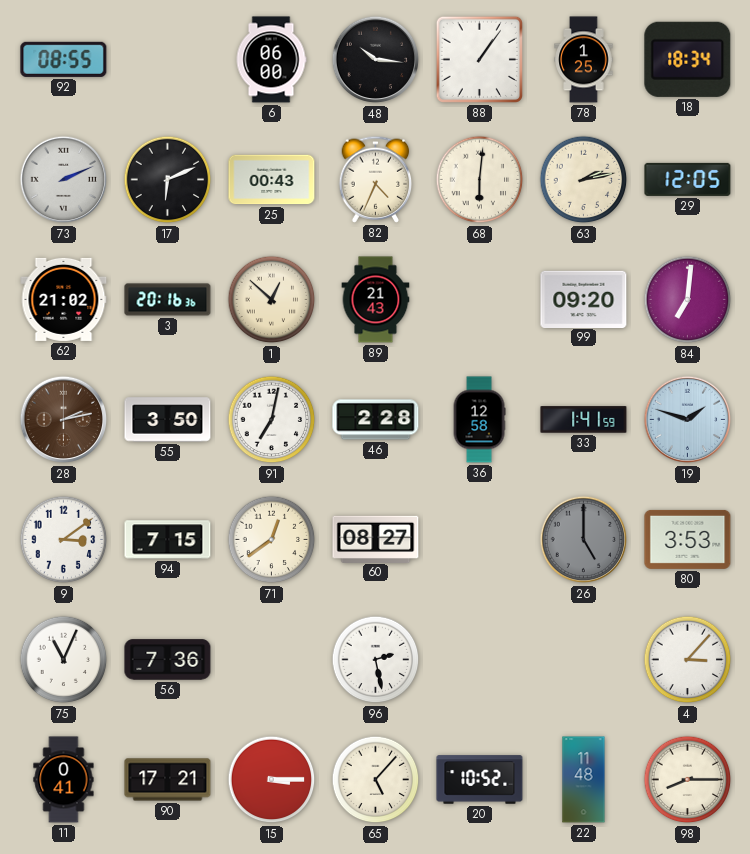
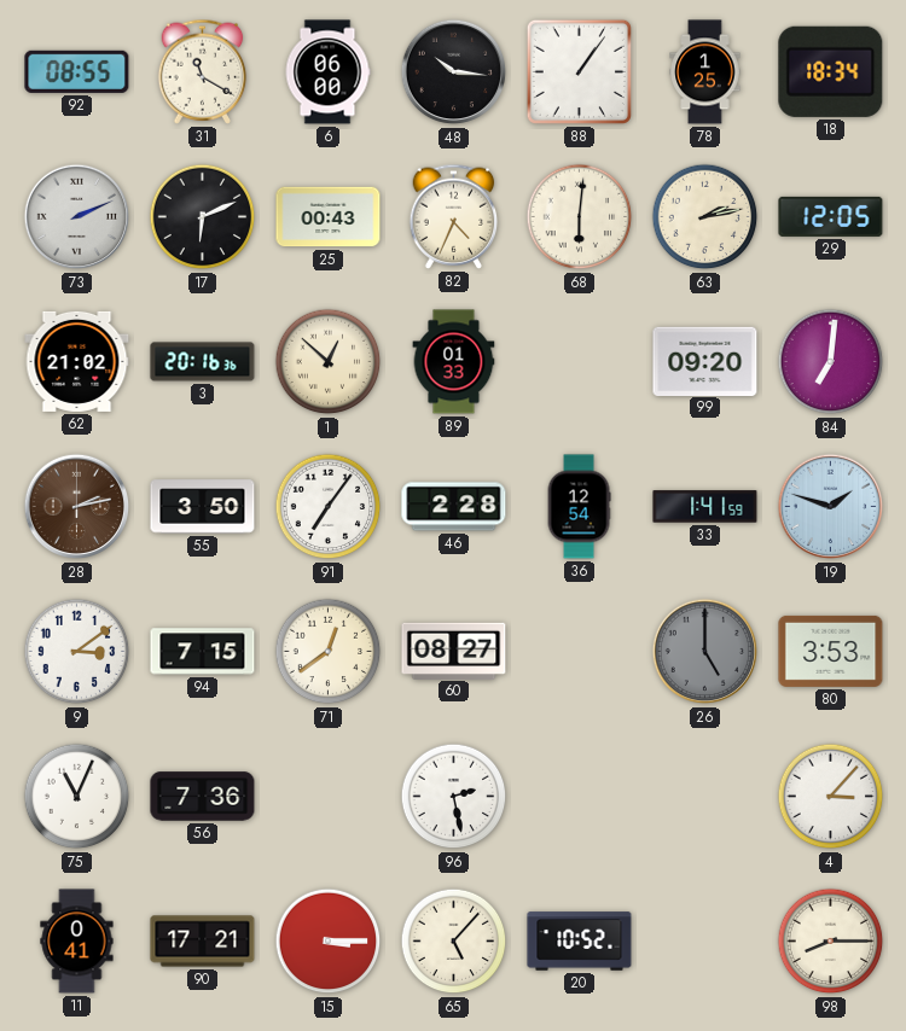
31: none -> 11:20 (203, 71)
89: 21:43 -> 01:33 (454, 362)
91: 7:02 -> 7:06 (329, 507)
36: 12:58 -> 12:54 (579, 507)
22: 11:48 -> none (584, 780)
